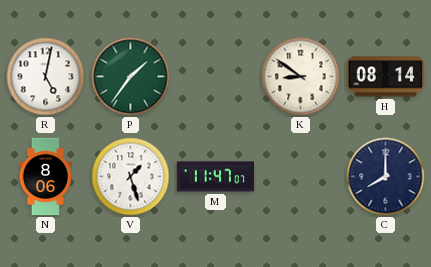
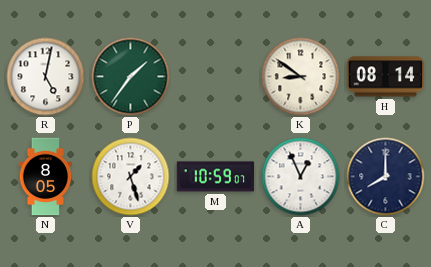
N: 8:06 -> 8:05 (46, 177)
M: 11:47 -> 10:59 (216, 177)
A: none -> 12:56 (301, 177)
